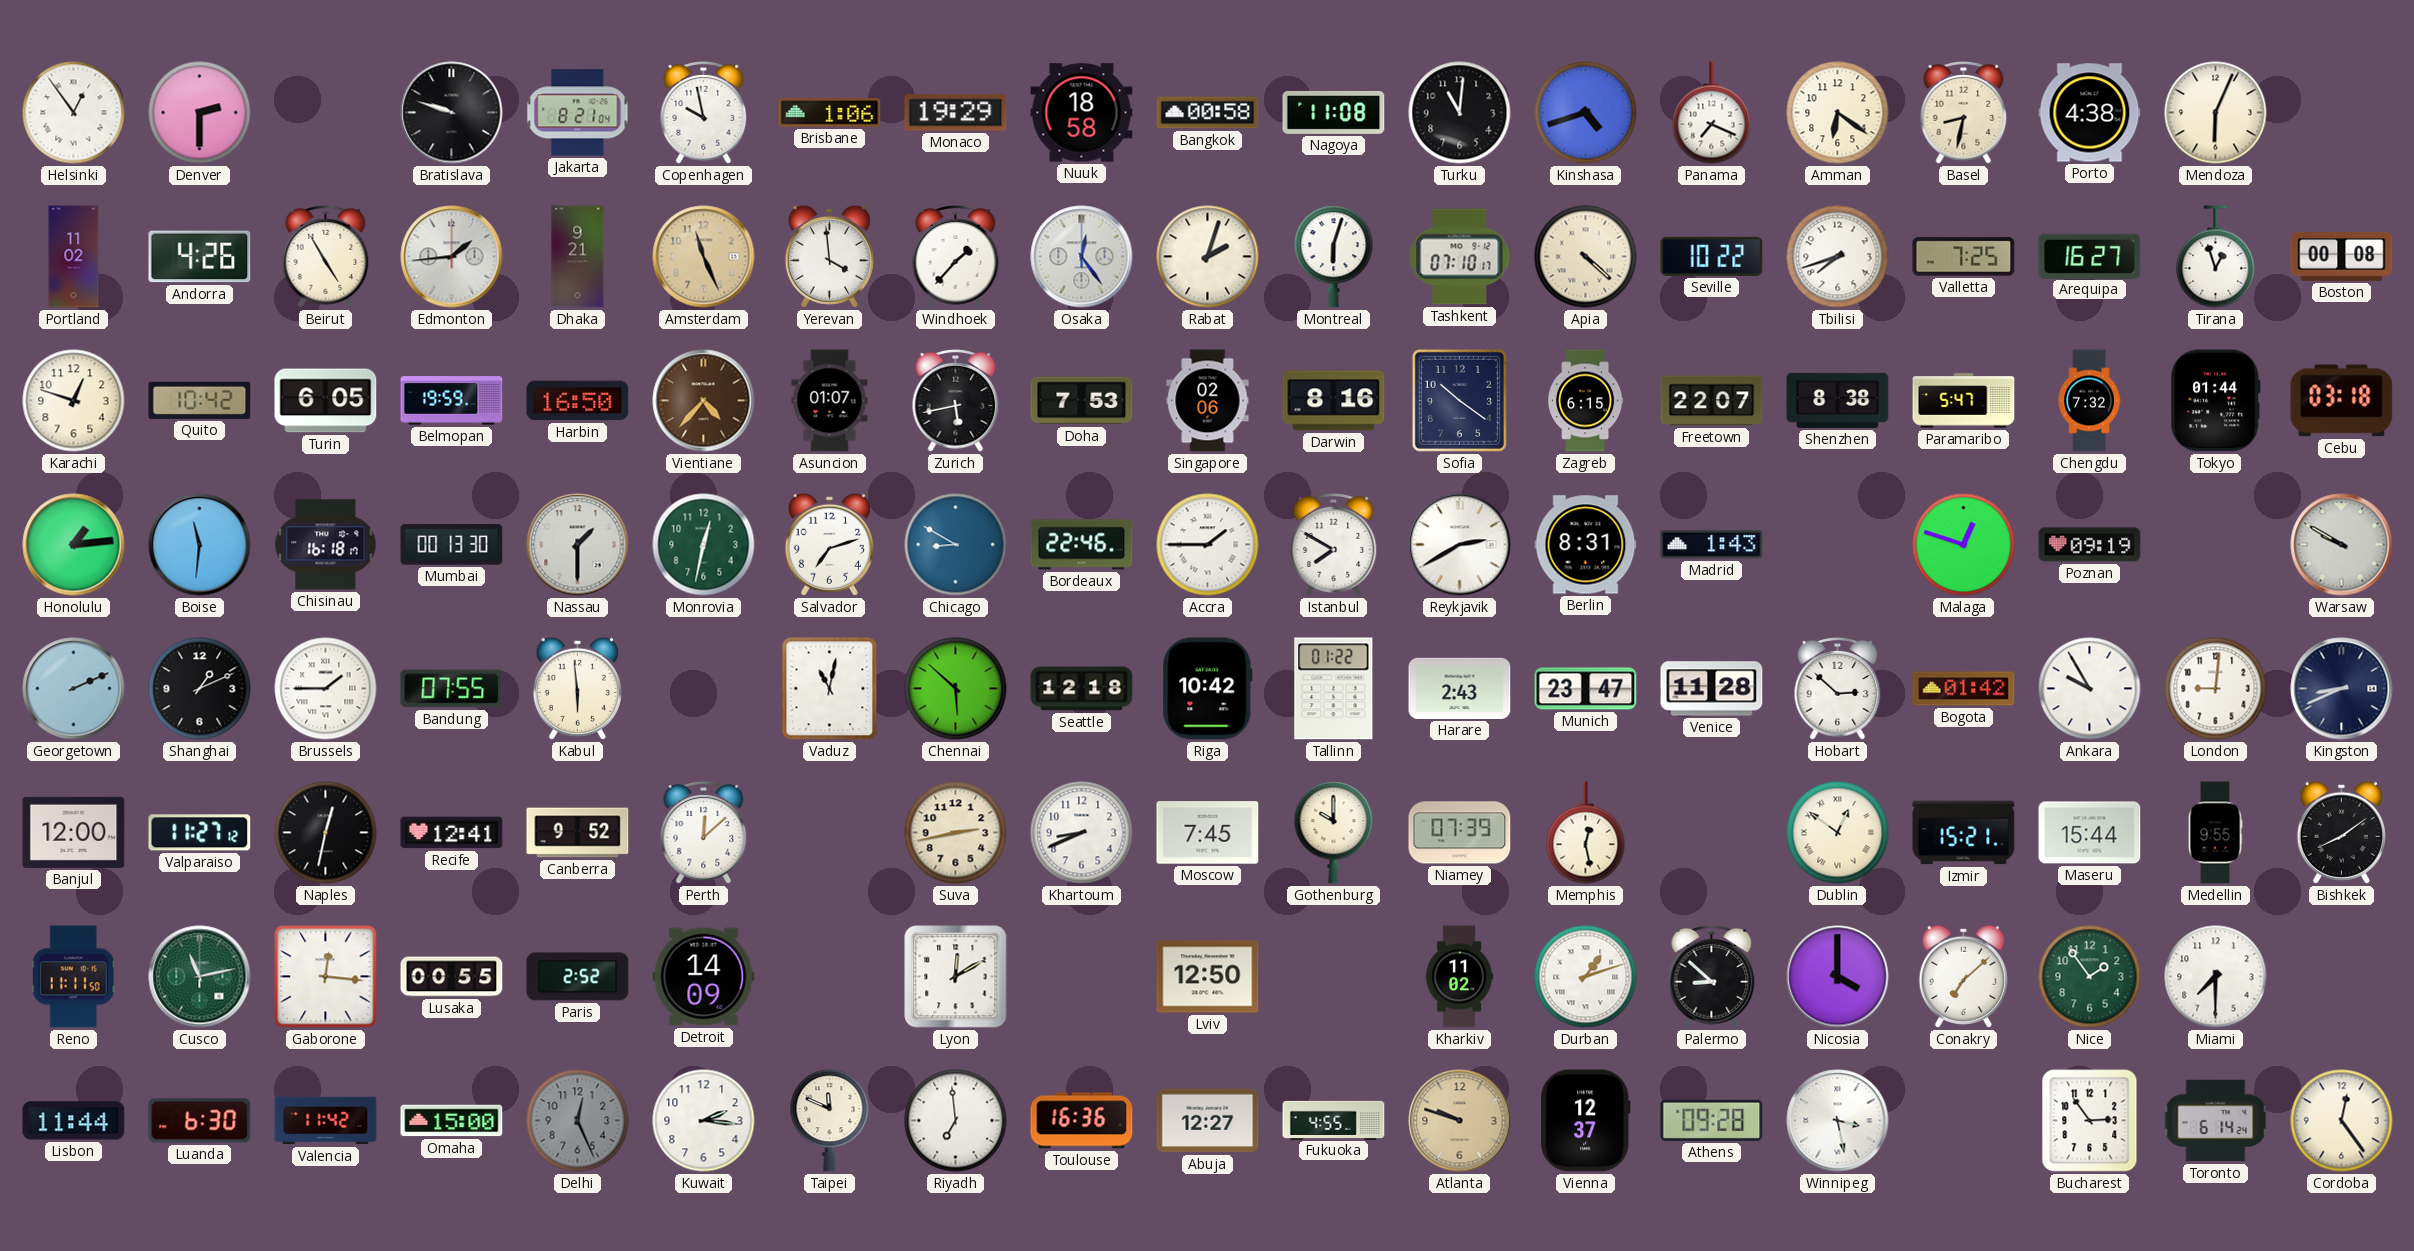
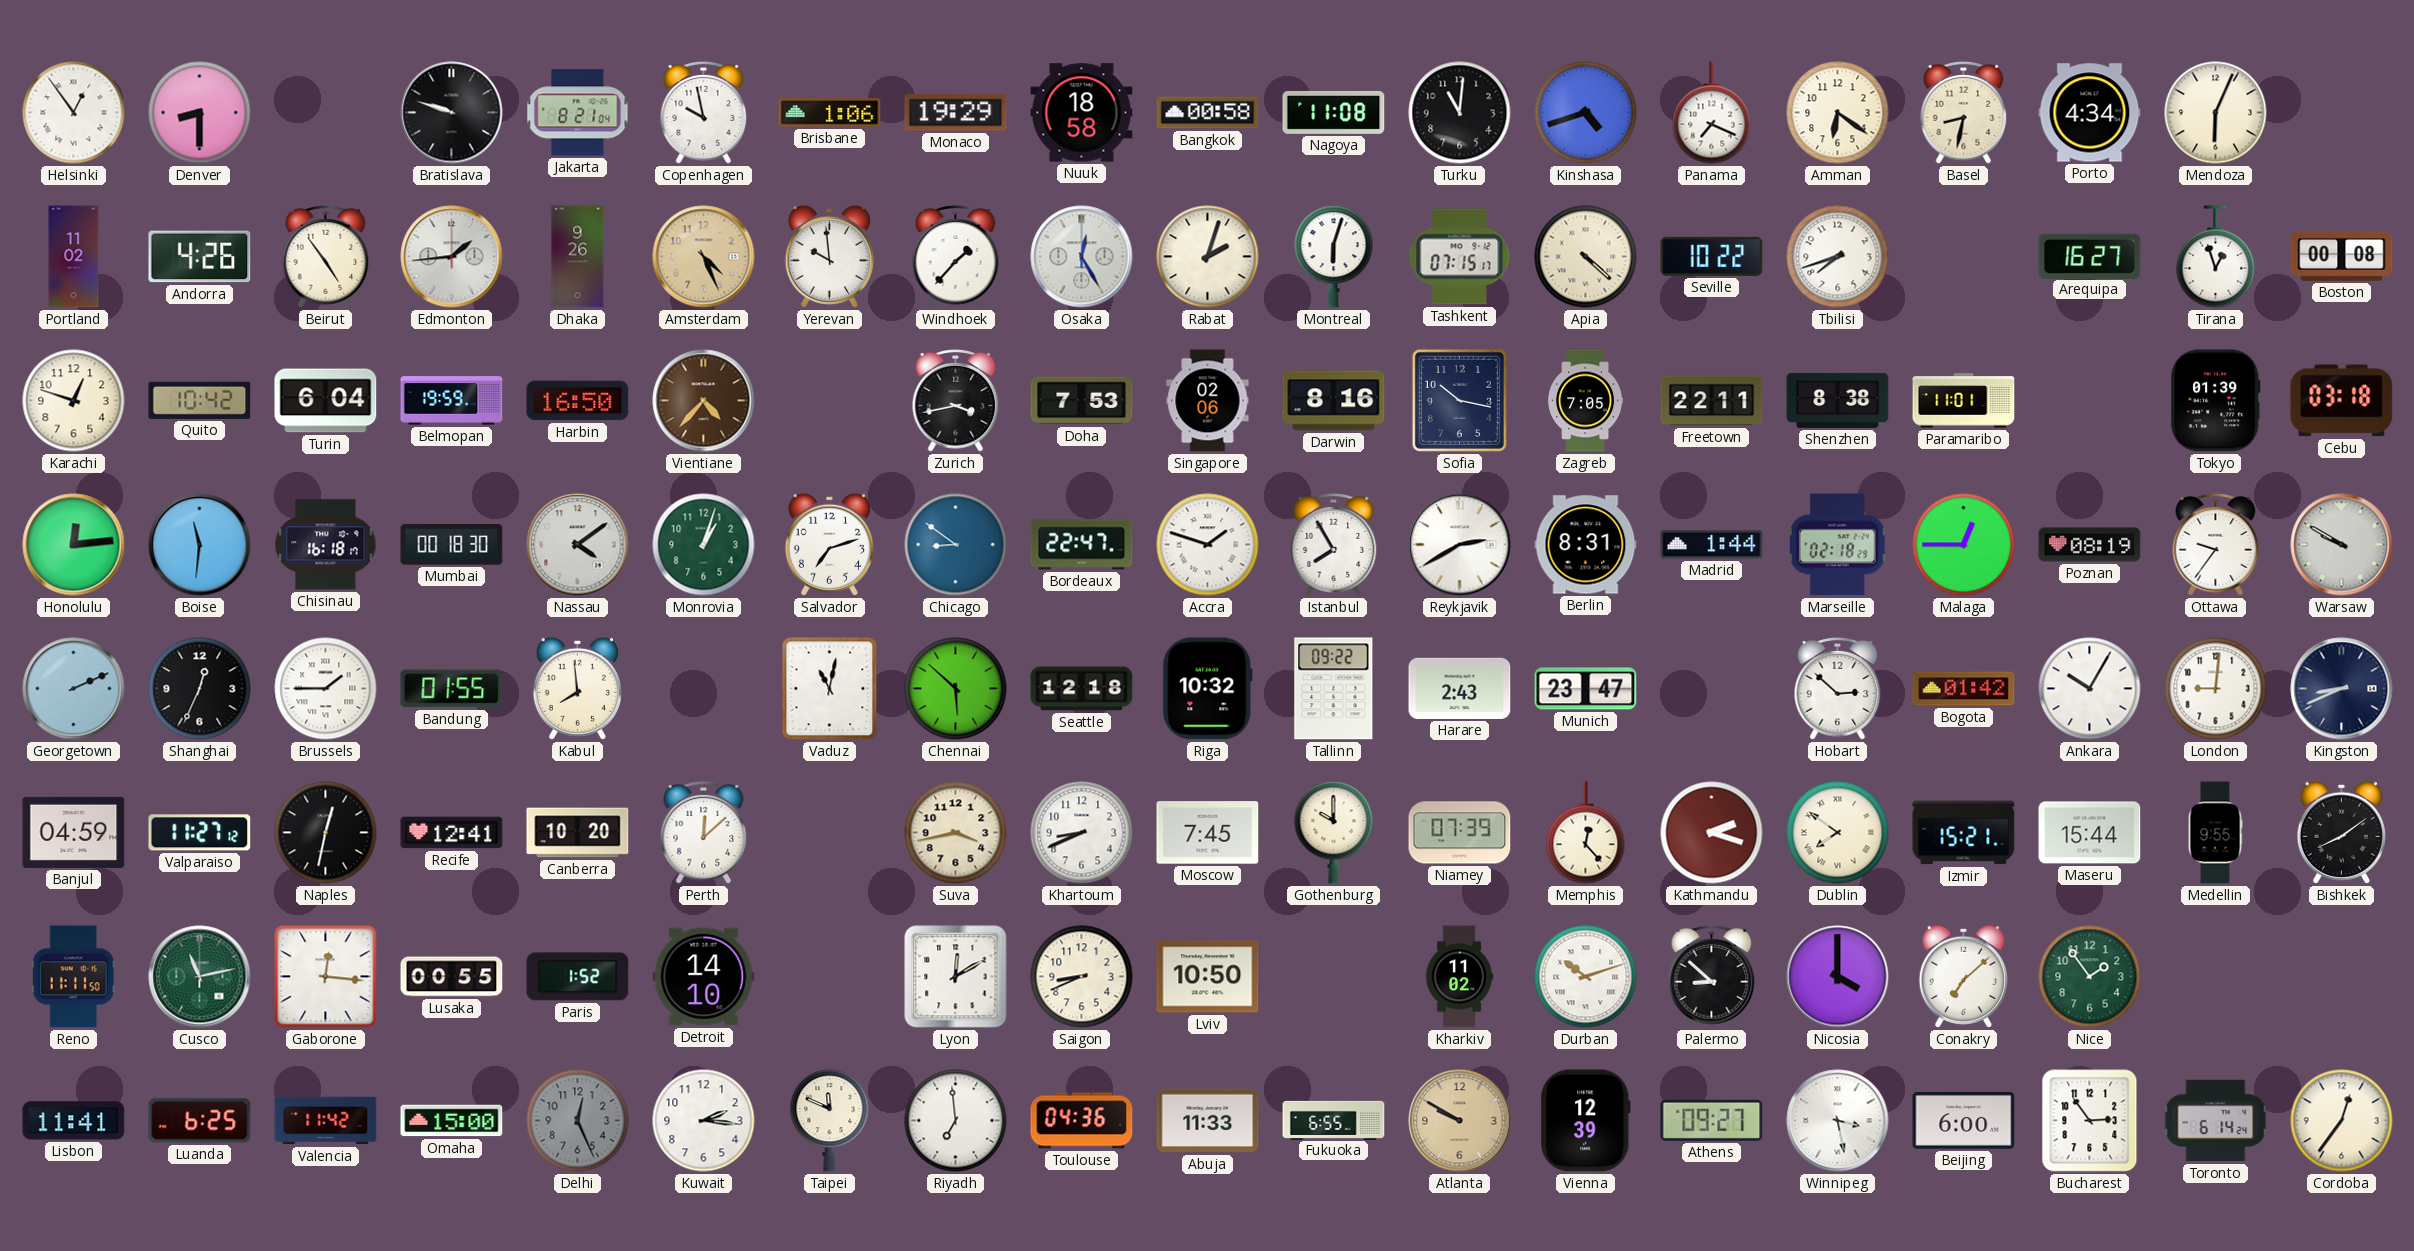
Denver: 2:30 -> 8:30 (200, 113)
Porto: 4:38 -> 4:34 (2090, 113)
Beirut: 4:55 -> 4:54 (326, 257)
Dhaka: 9:21 -> 9:26 (578, 257)
Amsterdam: 11:26 -> 4:26 (704, 257)
Yerevan: 3:59 -> 9:59 (829, 256)
Osaka: 12:24 -> 12:25 (1082, 257)
Tashkent: 07:10 -> 07:15 (1460, 257)
Valletta: 7:25 -> none (1964, 257)
Turin: 6:05 -> 6:04 (326, 401)
Asuncion: 01:07 -> none (830, 401)
Zurich: 5:43 -> 3:43 (956, 401)
Sofia: 10:21 -> 10:17 (1459, 400)
Zagreb: 6:15 -> 7:05 (1586, 401)
Freetown: 22:07 -> 22:11 (1712, 401)
Paramaribo: 5:47 -> 11:01 (1964, 401)
Chengdu: 7:32 -> none (2089, 401)
Tokyo: 01:44 -> 01:39 (2216, 401)
Honolulu: 1:14 -> 12:14 (74, 545)
Mumbai: 00:13 -> 00:18 (452, 545)
Nassau: 1:30 -> 4:09 (578, 545)
Monrovia: 12:32 -> 1:03 (704, 545)
Chicago: 8:50 -> 8:51 (956, 545)
Bordeaux: 22:46 -> 22:47 (1082, 545)
Accra: 1:45 -> 1:48 (1208, 545)
Istanbul: 7:50 -> 7:55 (1334, 545)
Madrid: 1:43 -> 1:44 (1712, 545)
Marseille: none -> 02:18 (1838, 545)
Malaga: 12:48 -> 12:45 (1964, 545)
Poznan: 09:19 -> 08:19 (2090, 545)
Ottawa: none -> 9:36 (2216, 545)
Shanghai: 1:11 -> 12:34 (200, 689)
Bandung: 07:55 -> 01:55 (452, 689)
Kabul: 5:59 -> 7:59 (577, 688)
Riga: 10:42 -> 10:32 (1208, 689)
Tallinn: 01:22 -> 09:22 (1334, 689)
Venice: 11:28 -> none (1712, 689)
Ankara: 9:55 -> 10:05 (2090, 689)
Banjul: 12:00 -> 04:59 (74, 832)
Canberra: 9:52 -> 10:20 (578, 833)
Suva: 2:43 -> 3:43 (956, 833)
Memphis: 12:28 -> 12:23 (1586, 833)
Kathmandu: none -> 2:18 (1712, 833)
Dublin: 12:51 -> 7:51 (1838, 833)
Paris: 2:52 -> 1:52 (578, 977)
Detroit: 14:09 -> 14:10 (704, 977)
Saigon: none -> 8:41 (1082, 977)
Lviv: 12:50 -> 10:50 (1208, 977)
Durban: 1:12 -> 10:12 (1586, 977)
Miami: 7:30 -> none (2216, 977)
Lisbon: 11:44 -> 11:41 (74, 1121)
Luanda: 6:30 -> 6:25 (200, 1121)
Toulouse: 16:36 -> 04:36 (1082, 1121)
Abuja: 12:27 -> 11:33 (1208, 1121)
Fukuoka: 4:55 -> 6:55 (1334, 1120)
Atlanta: 9:48 -> 9:50 (1460, 1121)
Vienna: 12:37 -> 12:39 (1586, 1121)
Athens: 09:28 -> 09:27 (1712, 1120)
Beijing: none -> 6:00 (1964, 1121)
Cordoba: 12:24 -> 12:36 (2342, 1121)
